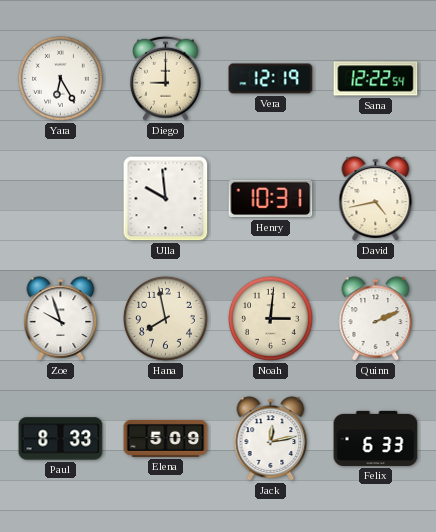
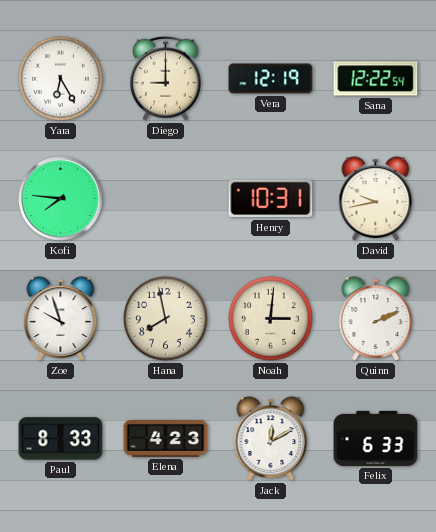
Kofi: none -> 7:46 (61, 199)
Ulla: 9:59 -> none (166, 199)
David: 4:43 -> 9:43 (376, 199)
Elena: 5:09 -> 4:23 (166, 438)
Jack: 12:13 -> 12:10 (271, 439)
